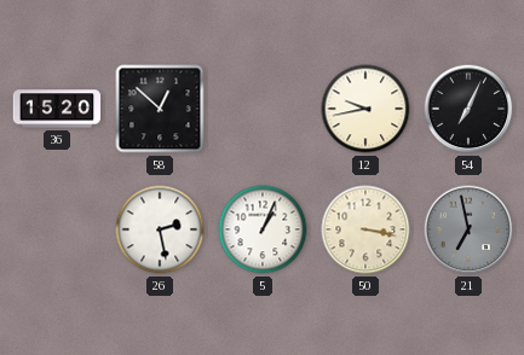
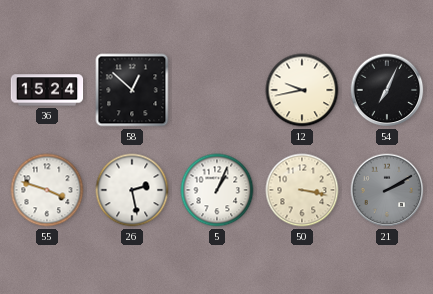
36: 15:20 -> 15:24 (47, 90)
55: none -> 3:48 (47, 190)
21: 6:58 -> 2:10 (387, 190)
